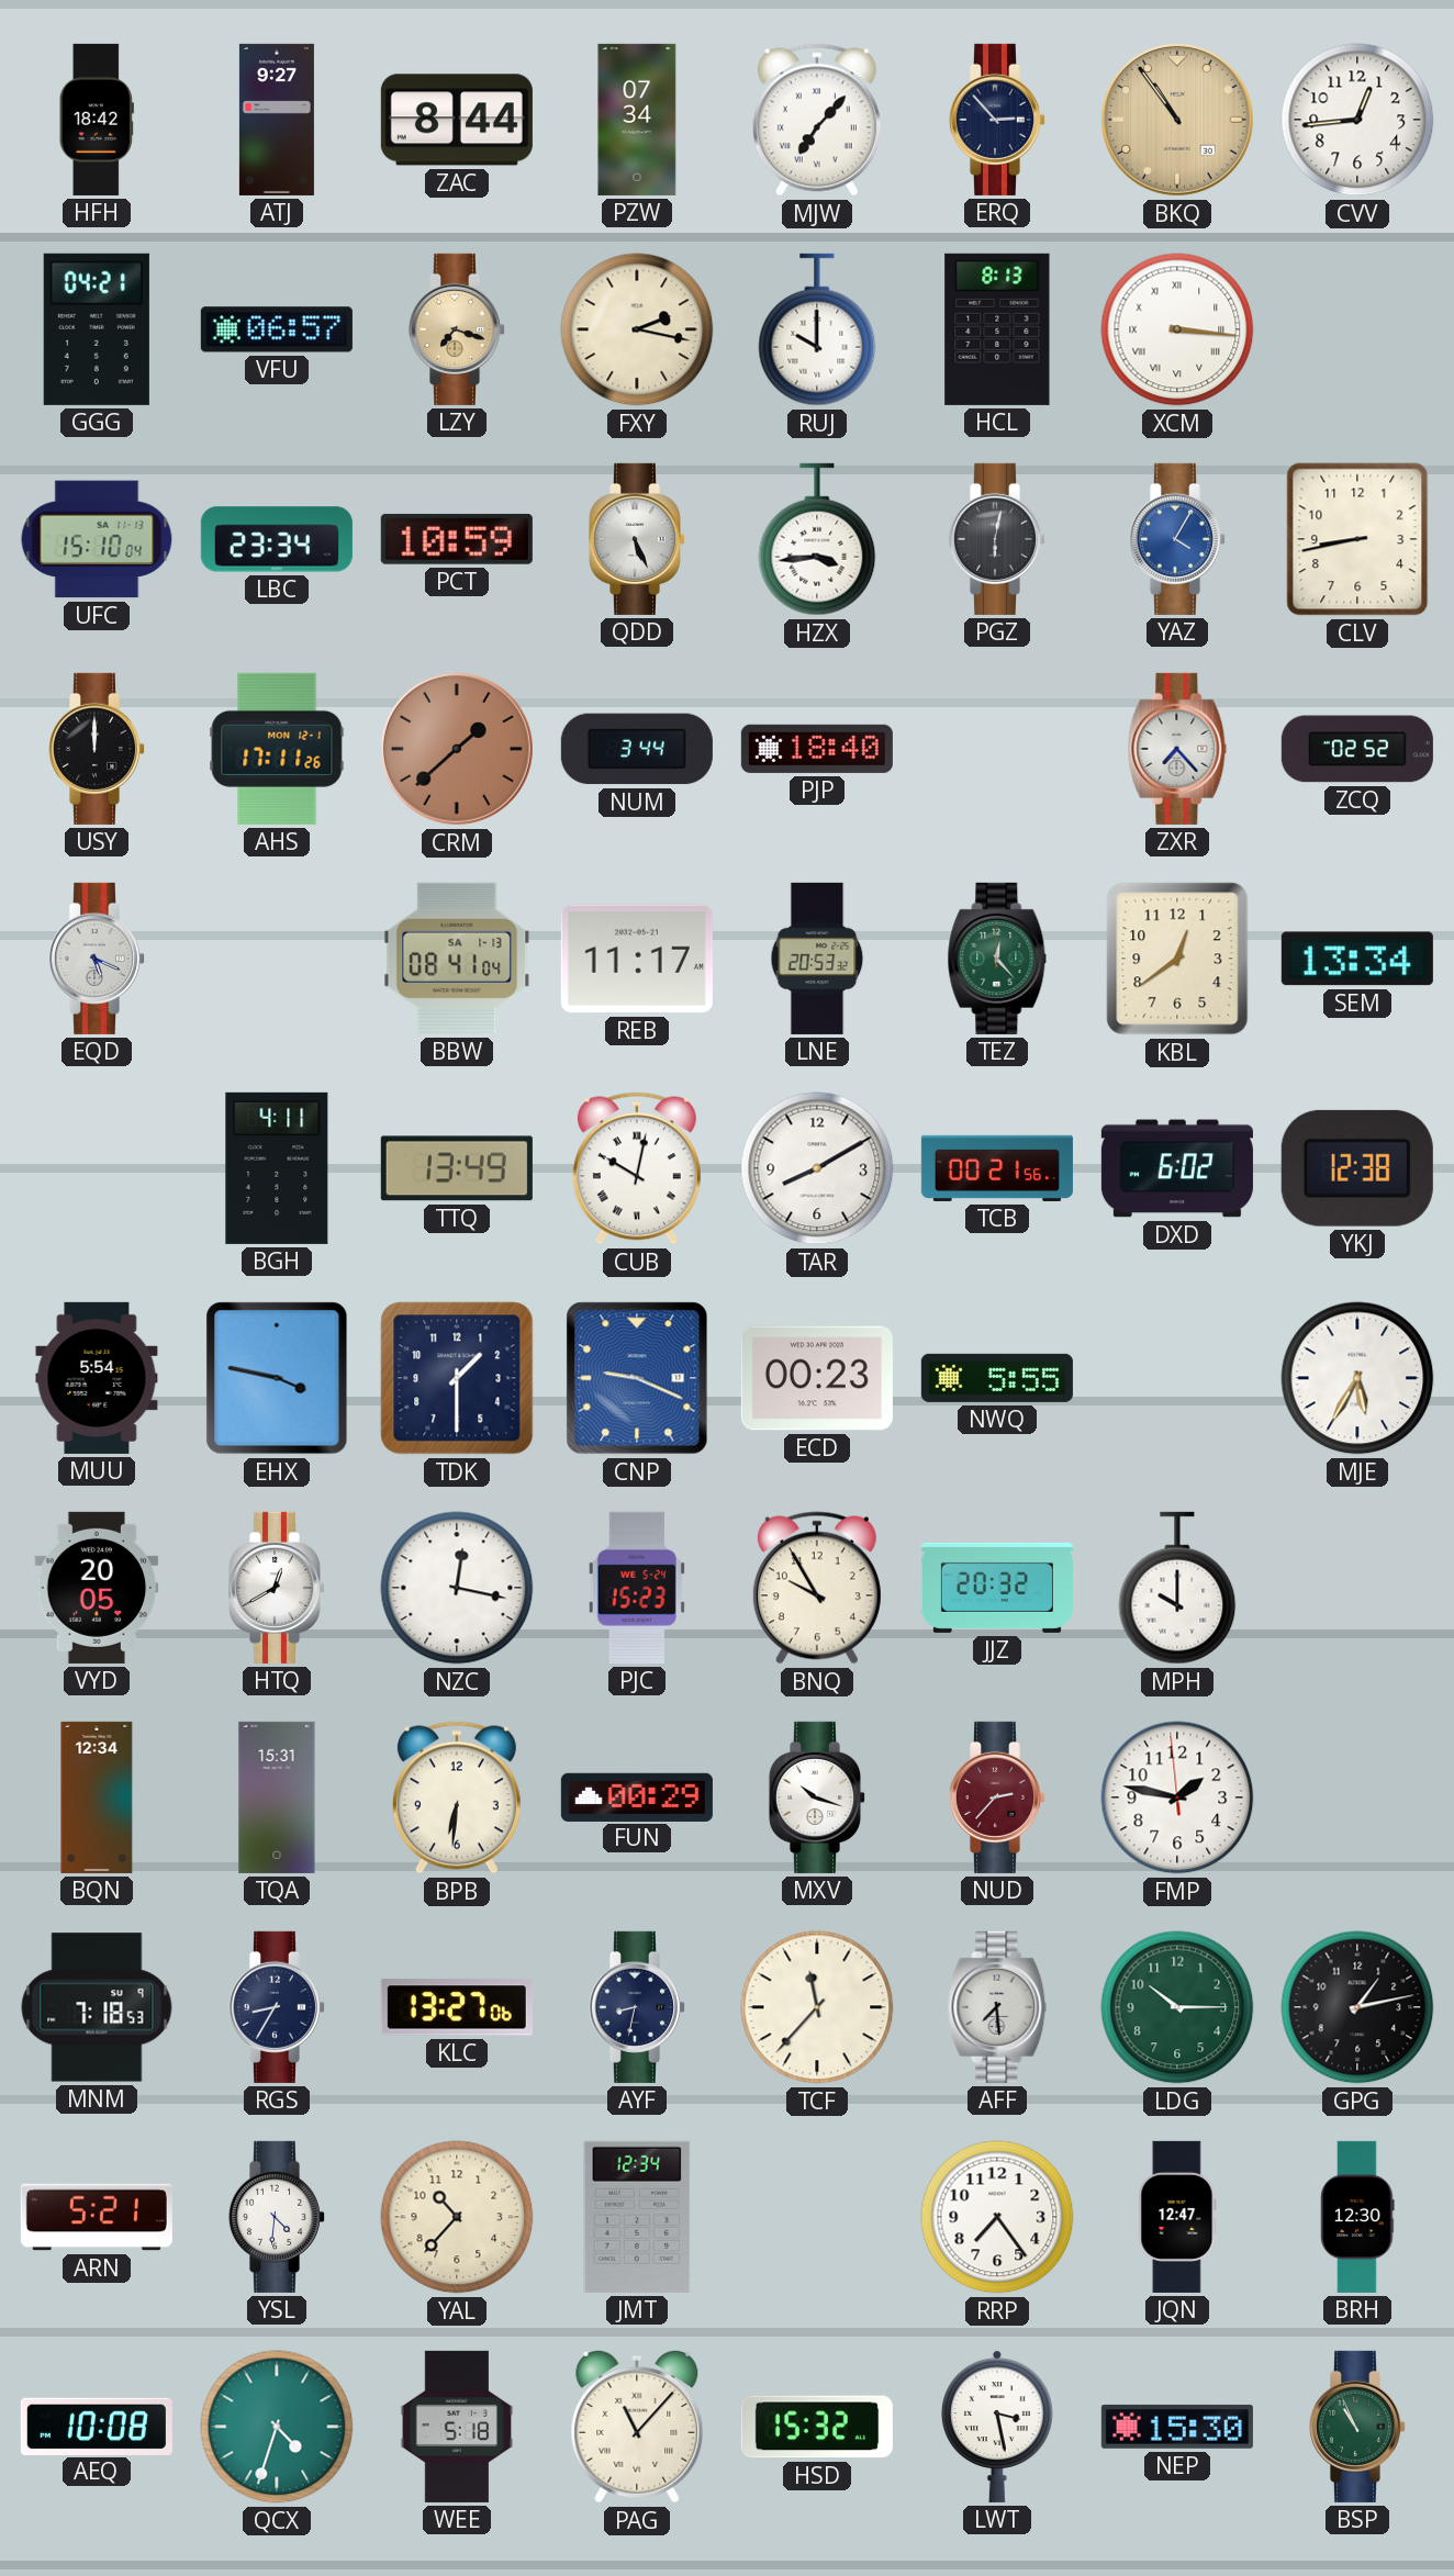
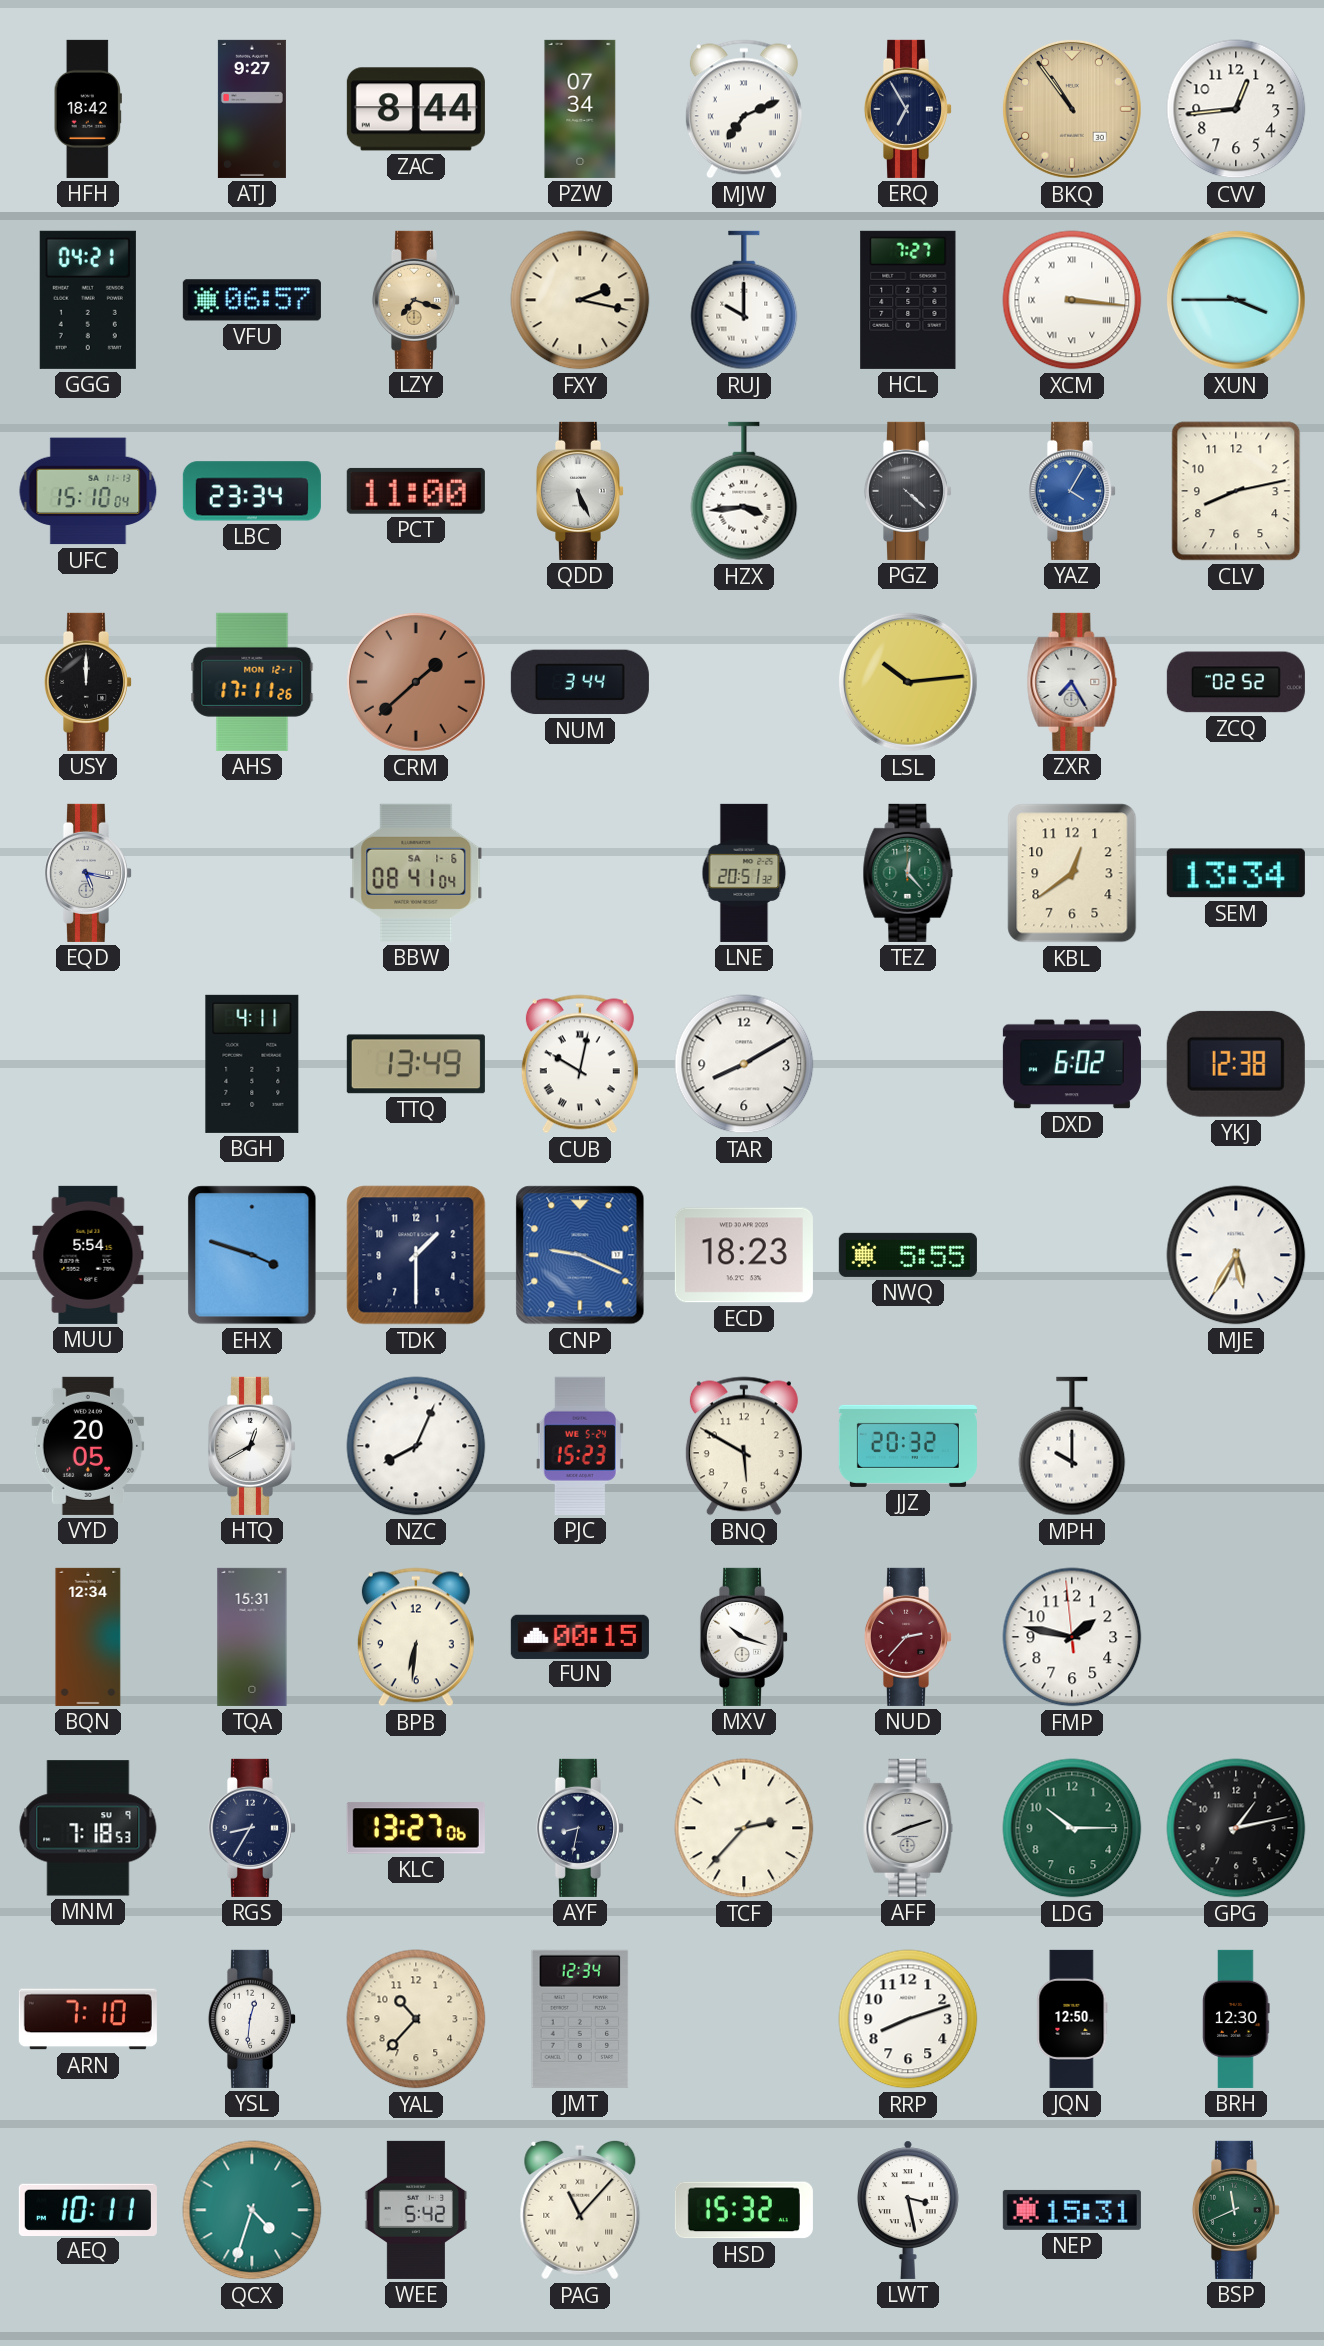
MJW: 7:07 -> 7:11 (744, 109)
ERQ: 2:53 -> 6:55 (907, 109)
HCL: 8:13 -> 7:27 (908, 300)
XUN: none -> 3:45 (1236, 300)
PCT: 10:59 -> 11:00 (416, 491)
PGZ: 6:02 -> 4:22 (907, 491)
CLV: 8:43 -> 8:13 (1236, 491)
PJP: 18:40 -> none (817, 749)
LSL: none -> 10:14 (908, 682)
ZXR: 7:23 -> 7:25 (1072, 682)
EQD: 5:19 -> 5:17 (87, 873)
BBW date: SA 1-13 -> SA 1-6 (416, 873)
REB: 11:17 -> none (637, 959)
LNE: 20:53 -> 20:51 (744, 873)
TCB: 00:21 -> none (997, 1168)
EHX: 3:47 -> 3:48 (252, 1255)
ECD: 00:23 -> 18:23 (744, 1255)
NZC: 12:17 -> 8:04 (416, 1446)
BNQ: 9:55 -> 5:50 (744, 1446)
FUN: 00:29 -> 00:15 (580, 1636)
TCF: 11:37 -> 2:37 (744, 1828)
AFF: 7:29 -> 8:12 (908, 1828)
ARN: 5:21 -> 7:10 (88, 2019)
YSL: 4:31 -> 12:31 (251, 2019)
RRP: 7:24 -> 8:12 (908, 2019)
JQN: 12:47 -> 12:50 (1072, 2019)
AEQ: 10:08 -> 10:11 (88, 2209)
WEE: 5:18 -> 5:42 (416, 2210)
NEP: 15:30 -> 15:31 (1072, 2210)
BSP: 10:56 -> 11:41 (1235, 2210)
